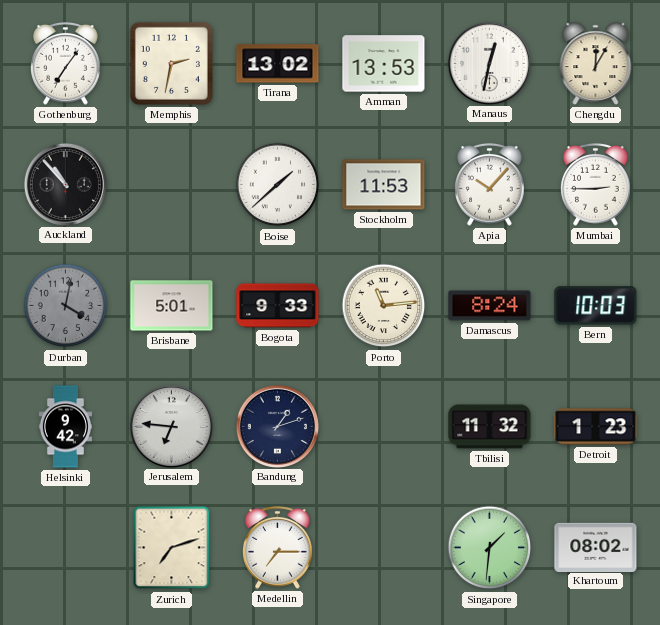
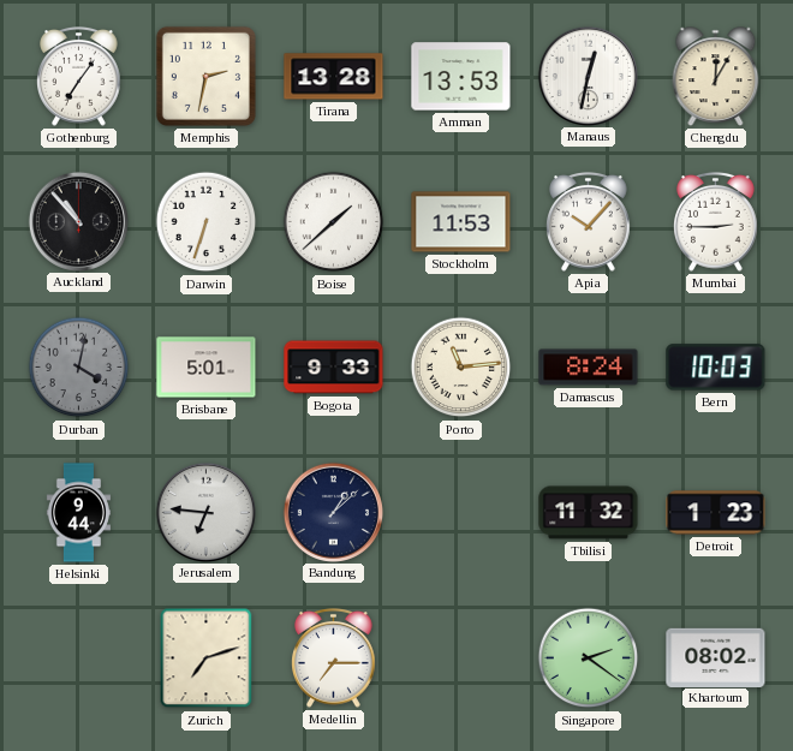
Tirana: 13:02 -> 13:28 (334, 77)
Darwin: none -> 6:33 (207, 222)
Helsinki: 9:42 -> 9:44 (78, 513)
Bandung: 1:12 -> 1:08 (333, 512)
Singapore: 1:31 -> 2:21 (589, 658)
